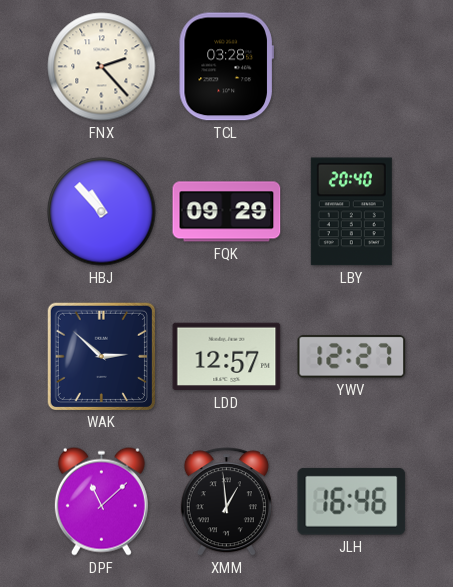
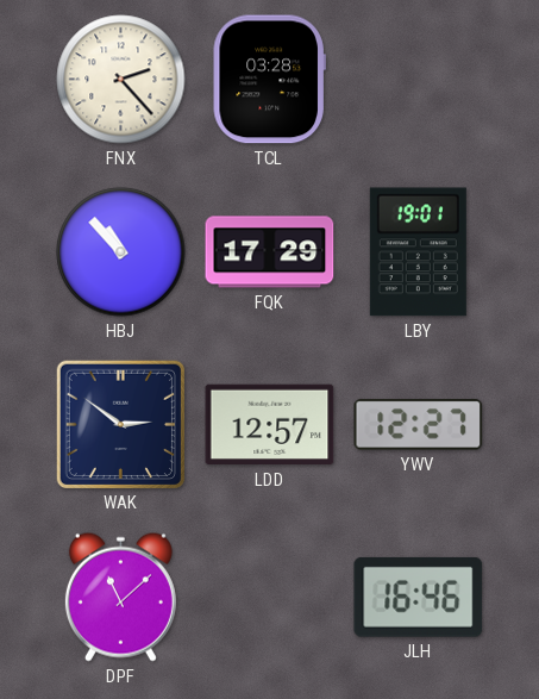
FQK: 09:29 -> 17:29 (270, 252)
LBY: 20:40 -> 19:01 (418, 252)
WAK: 2:52 -> 2:51 (120, 424)
XMM: 12:59 -> none (226, 502)
